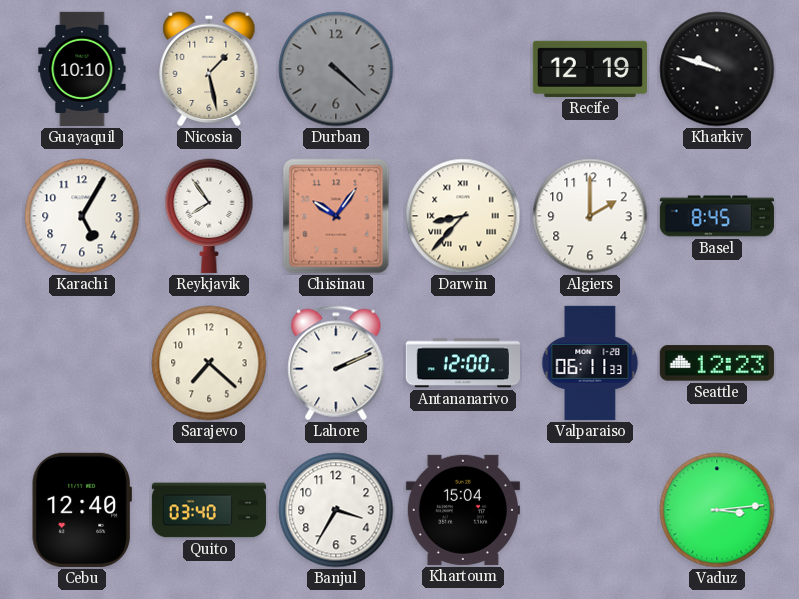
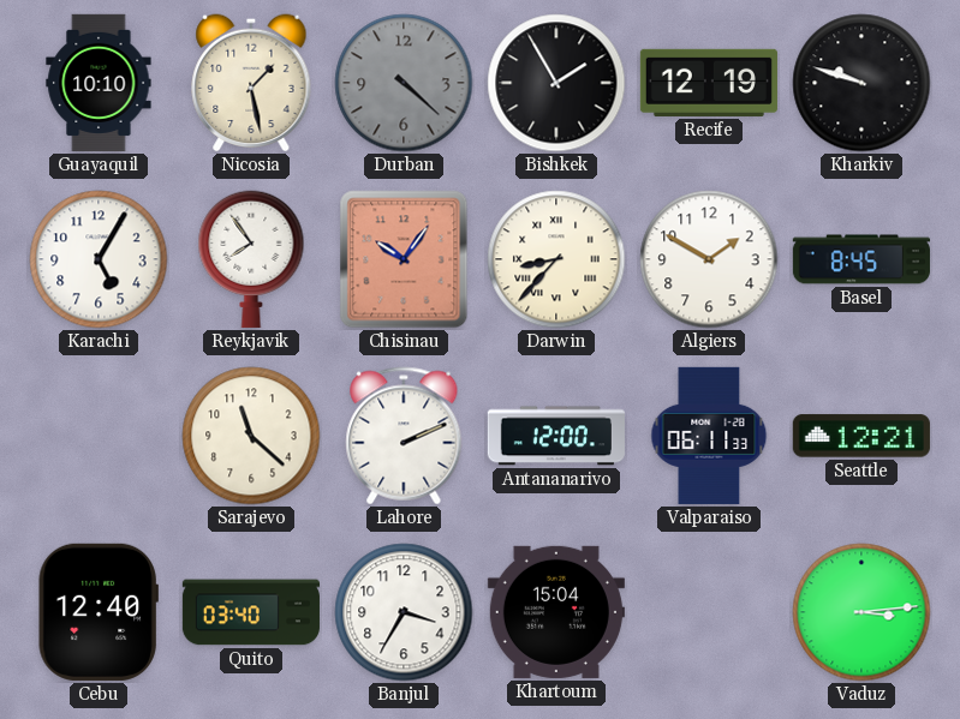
Bishkek: none -> 1:55 (556, 83)
Algiers: 2:00 -> 1:50 (709, 259)
Sarajevo: 7:22 -> 11:22 (251, 436)
Seattle: 12:23 -> 12:21 (861, 436)
